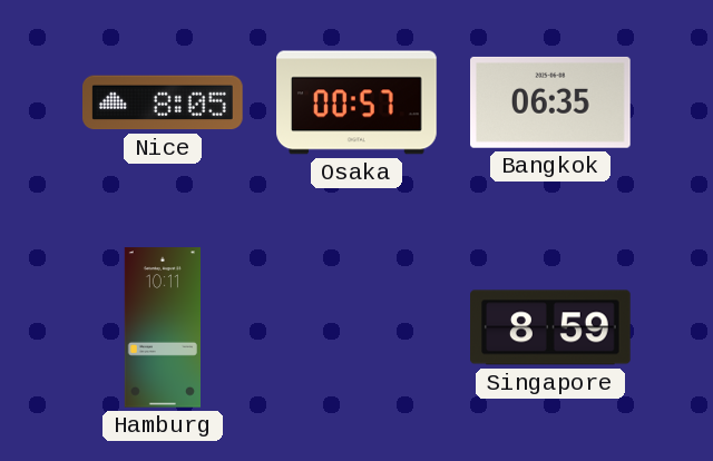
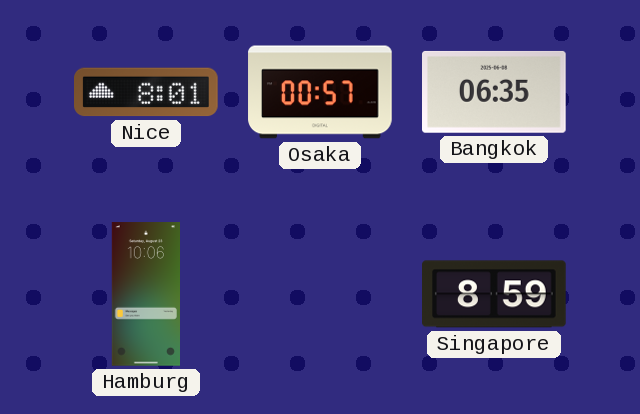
Nice: 8:05 -> 8:01 (147, 92)
Hamburg: 10:11 -> 10:06 (145, 294)
